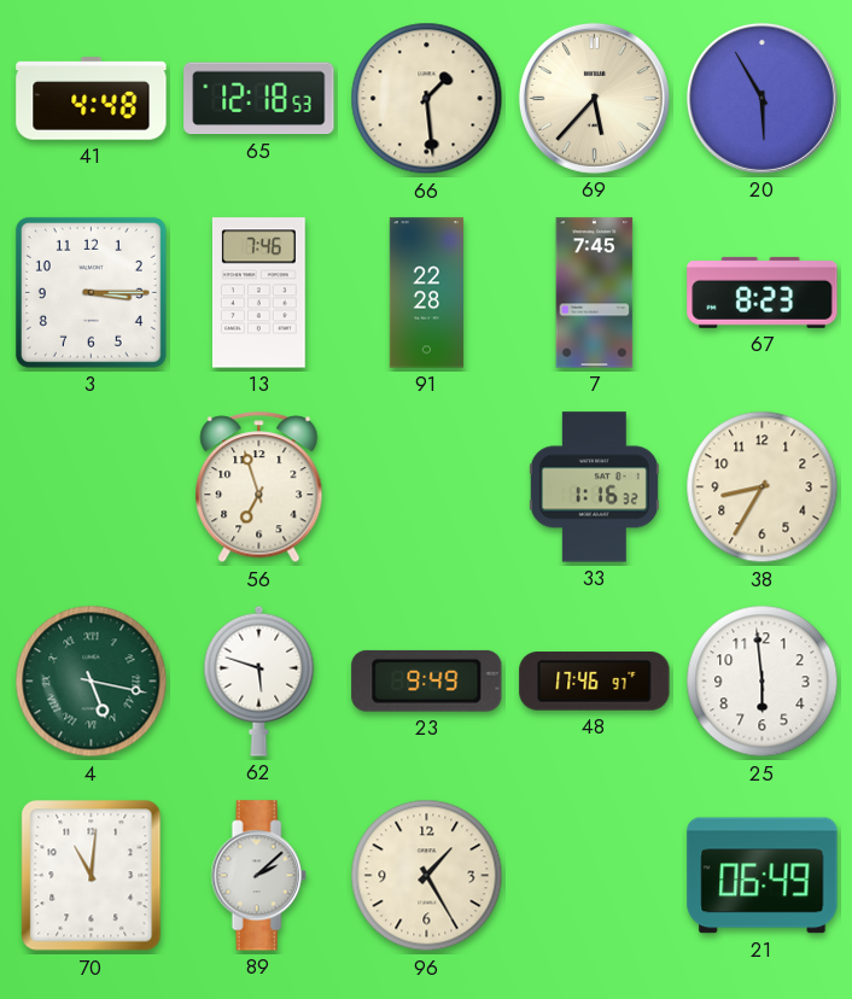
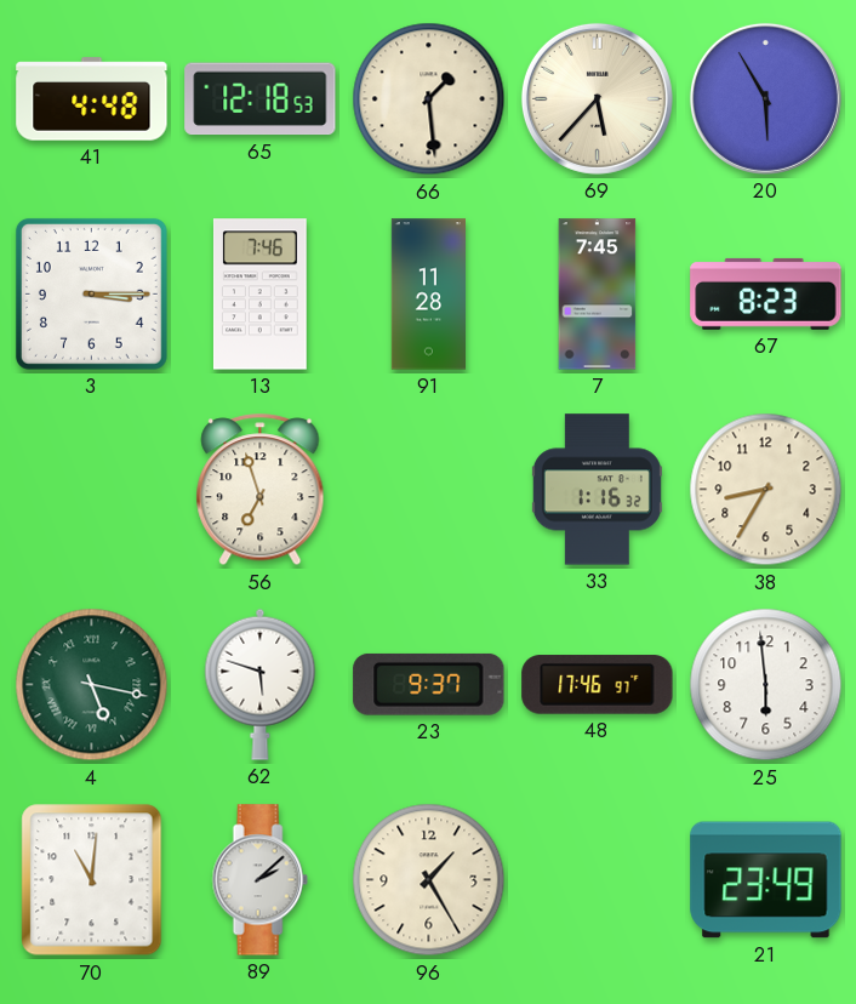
91: 22:28 -> 11:28 (428, 295)
23: 9:49 -> 9:37 (429, 684)
21: 06:49 -> 23:49 (766, 880)
